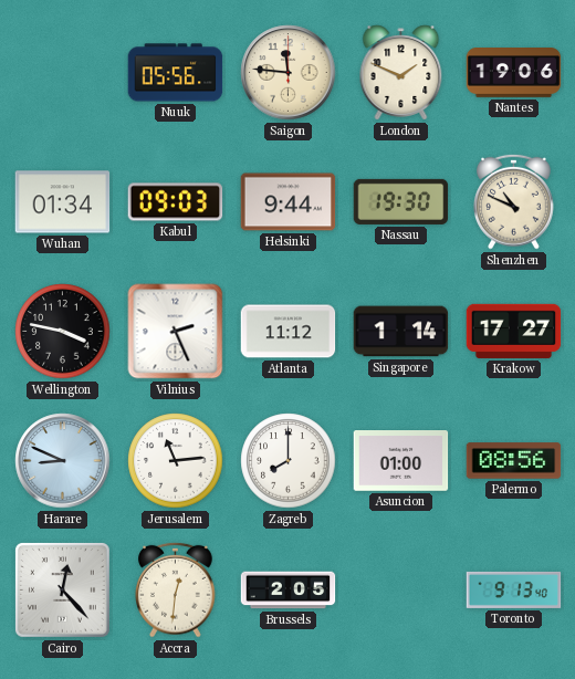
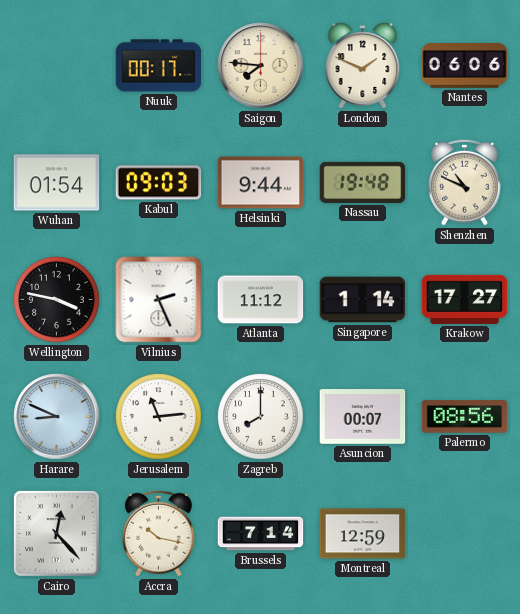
Nuuk: 05:56 -> 00:17 (159, 66)
Saigon: 11:46 -> 7:46 (261, 66)
Nantes: 19:06 -> 06:06 (465, 66)
Wuhan: 01:34 -> 01:54 (57, 183)
Nassau: 19:30 -> 19:48 (363, 182)
Asuncion: 01:00 -> 00:07 (363, 417)
Accra: 12:31 -> 10:17 (159, 533)
Brussels: 2:05 -> 7:14 (261, 534)
Montreal: none -> 12:59 (363, 534)
Toronto: 9:13 -> none (514, 589)
